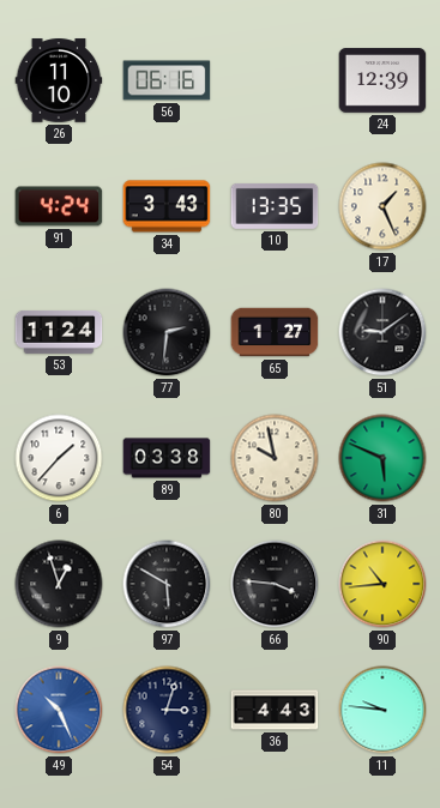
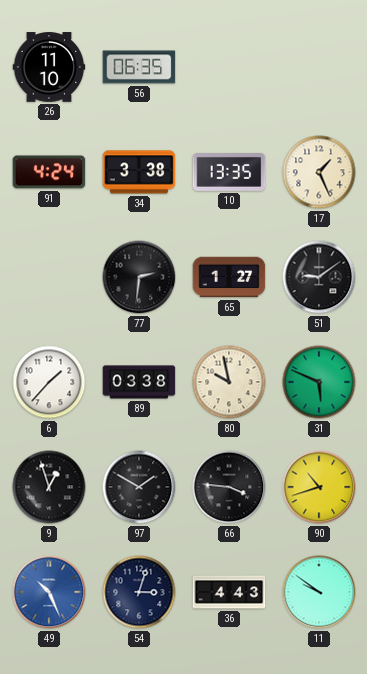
56: 06:16 -> 06:35 (139, 67)
24: 12:39 -> none (382, 80)
34: 3:43 -> 3:38 (139, 172)
53: 11:24 -> none (59, 332)
97: 5:50 -> 1:50 (139, 487)
90: 10:44 -> 10:42 (319, 487)
11: 9:46 -> 9:51 (319, 592)
